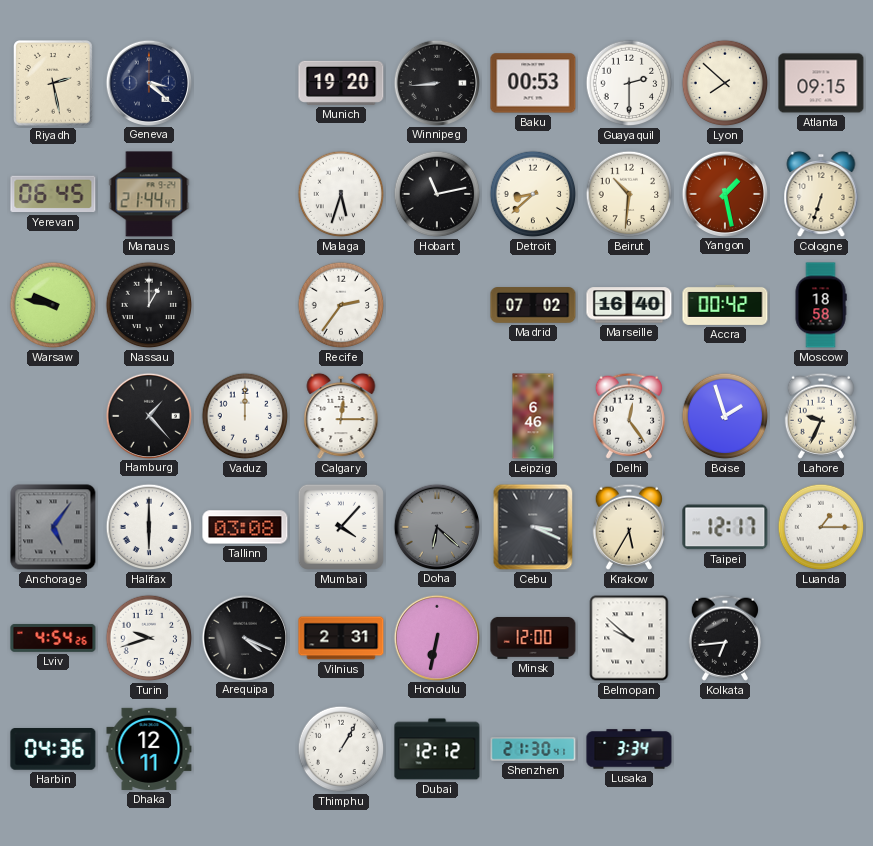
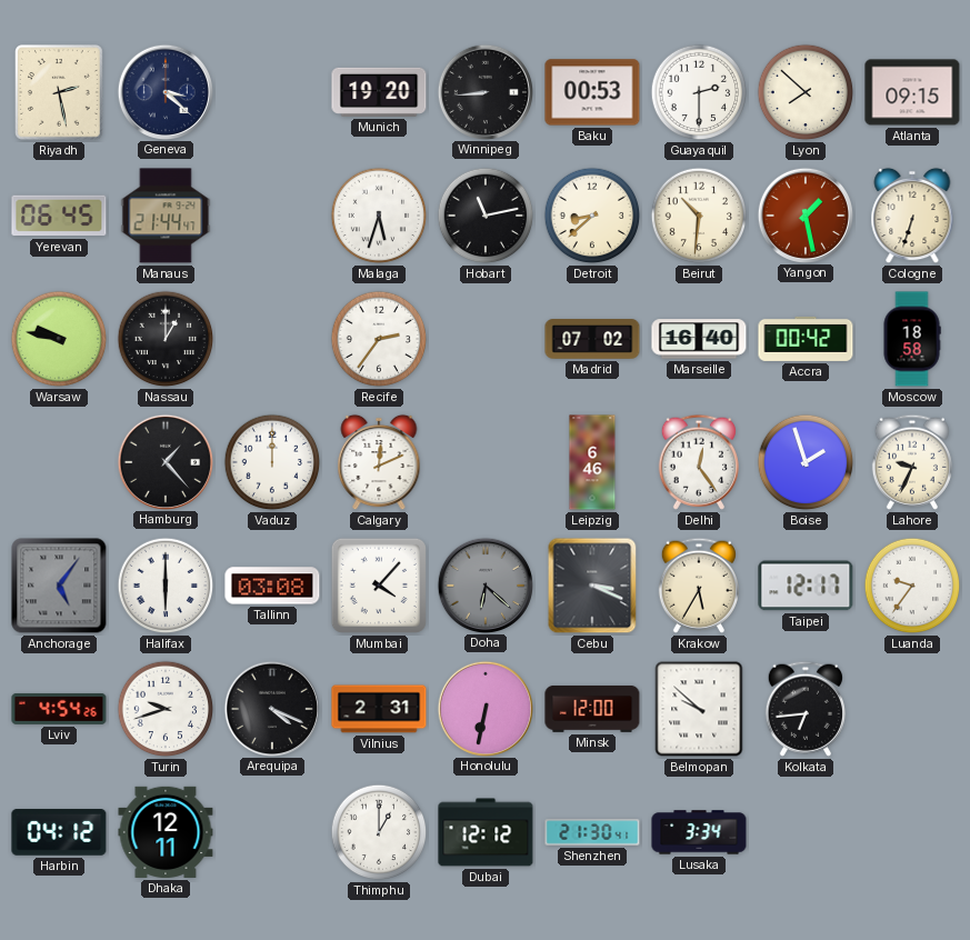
Calgary: 12:15 -> 12:11 (379, 462)
Luanda: 1:15 -> 9:36 (912, 586)
Harbin: 04:36 -> 04:12 (59, 833)
Thimphu: 1:05 -> 1:00 (379, 832)
